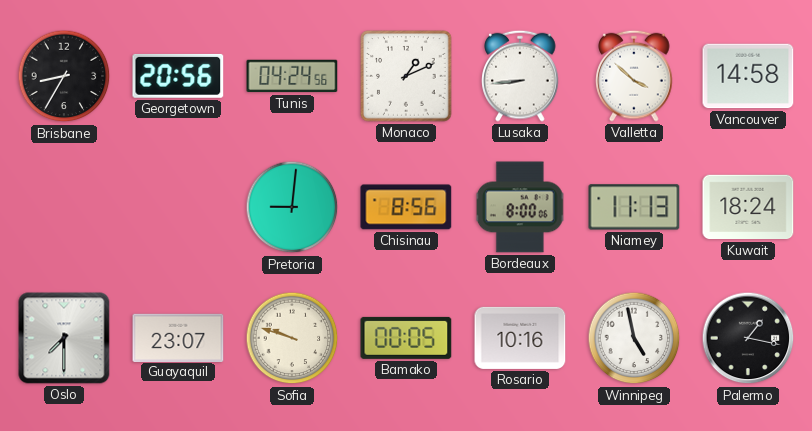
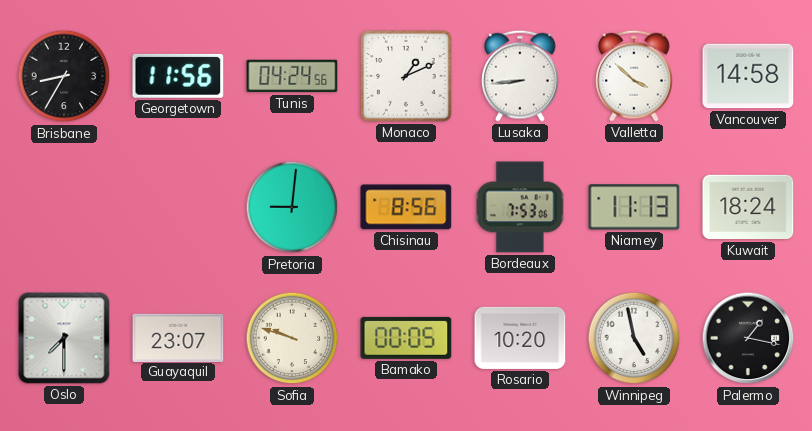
Georgetown: 20:56 -> 11:56 (178, 76)
Bordeaux: 8:00 -> 7:53 (520, 207)
Rosario: 10:16 -> 10:20 (520, 338)
